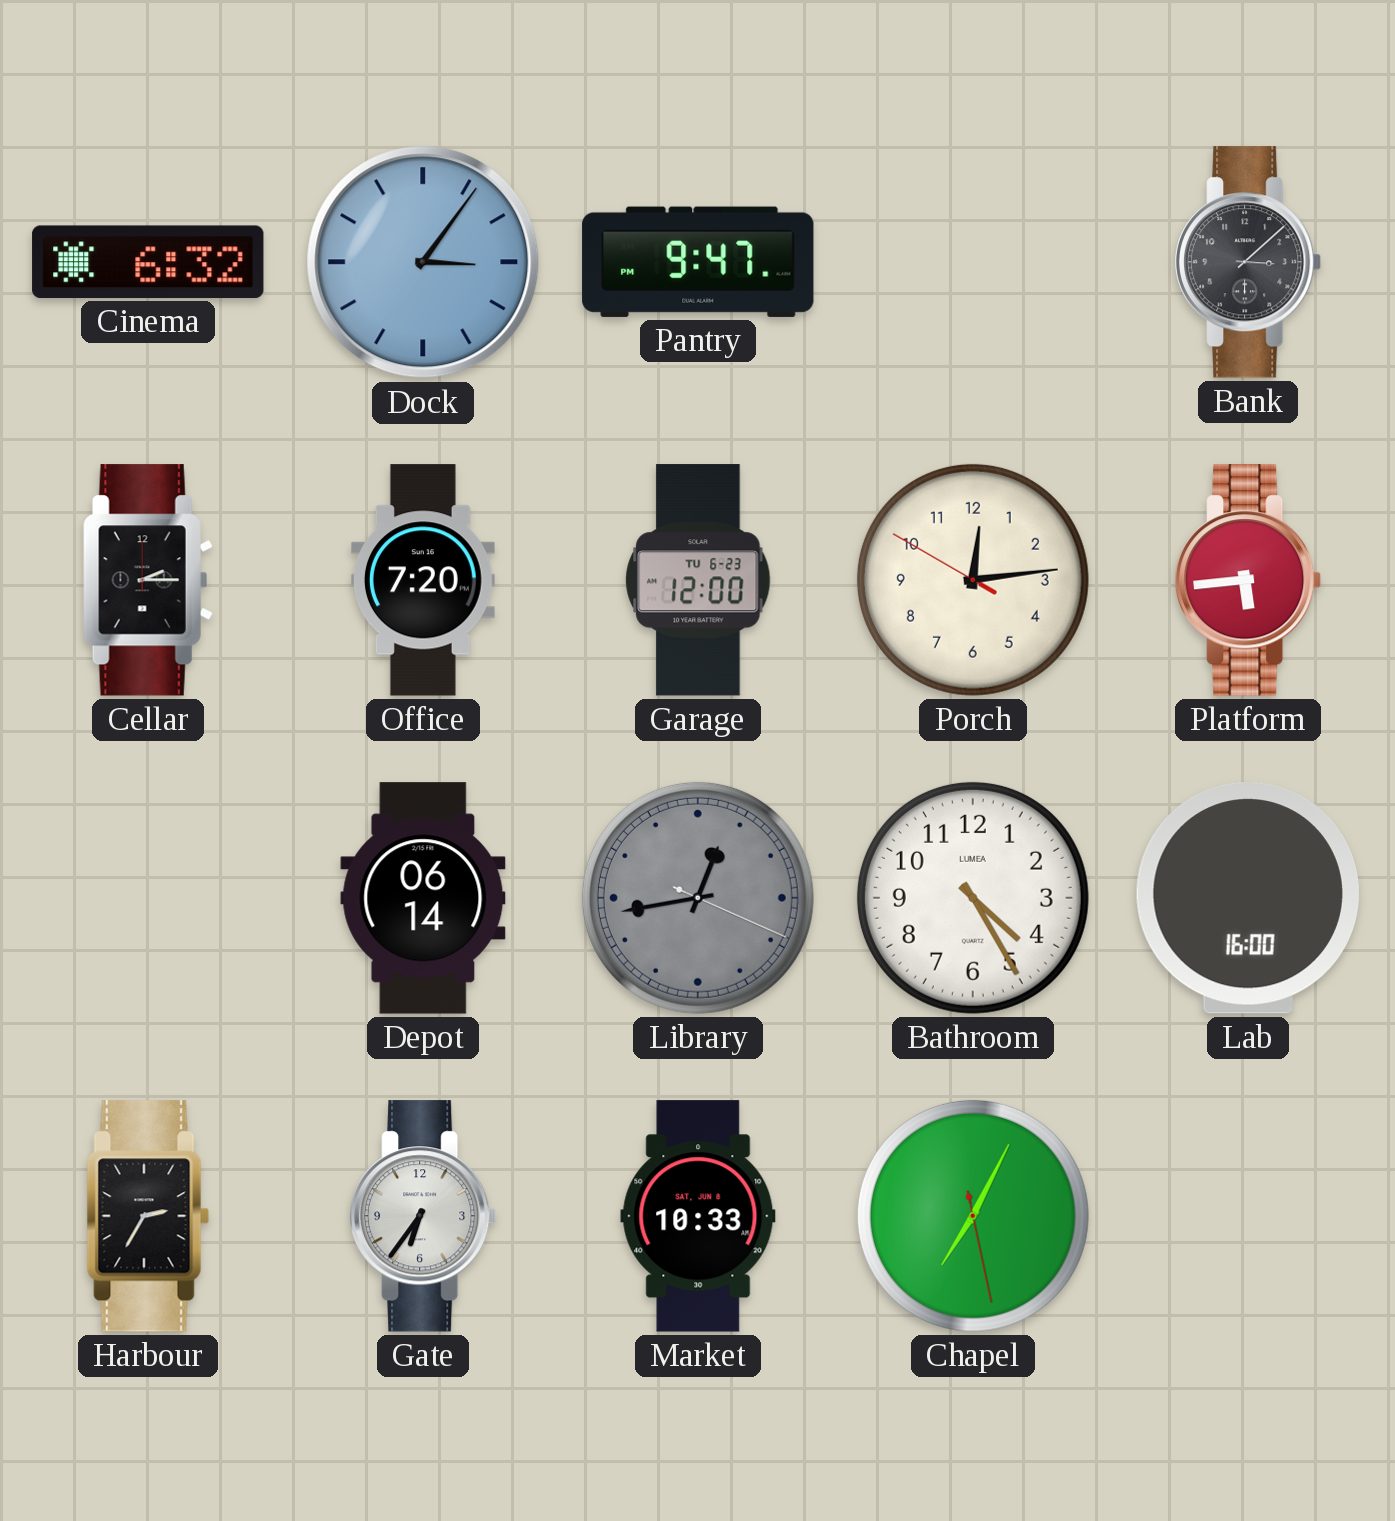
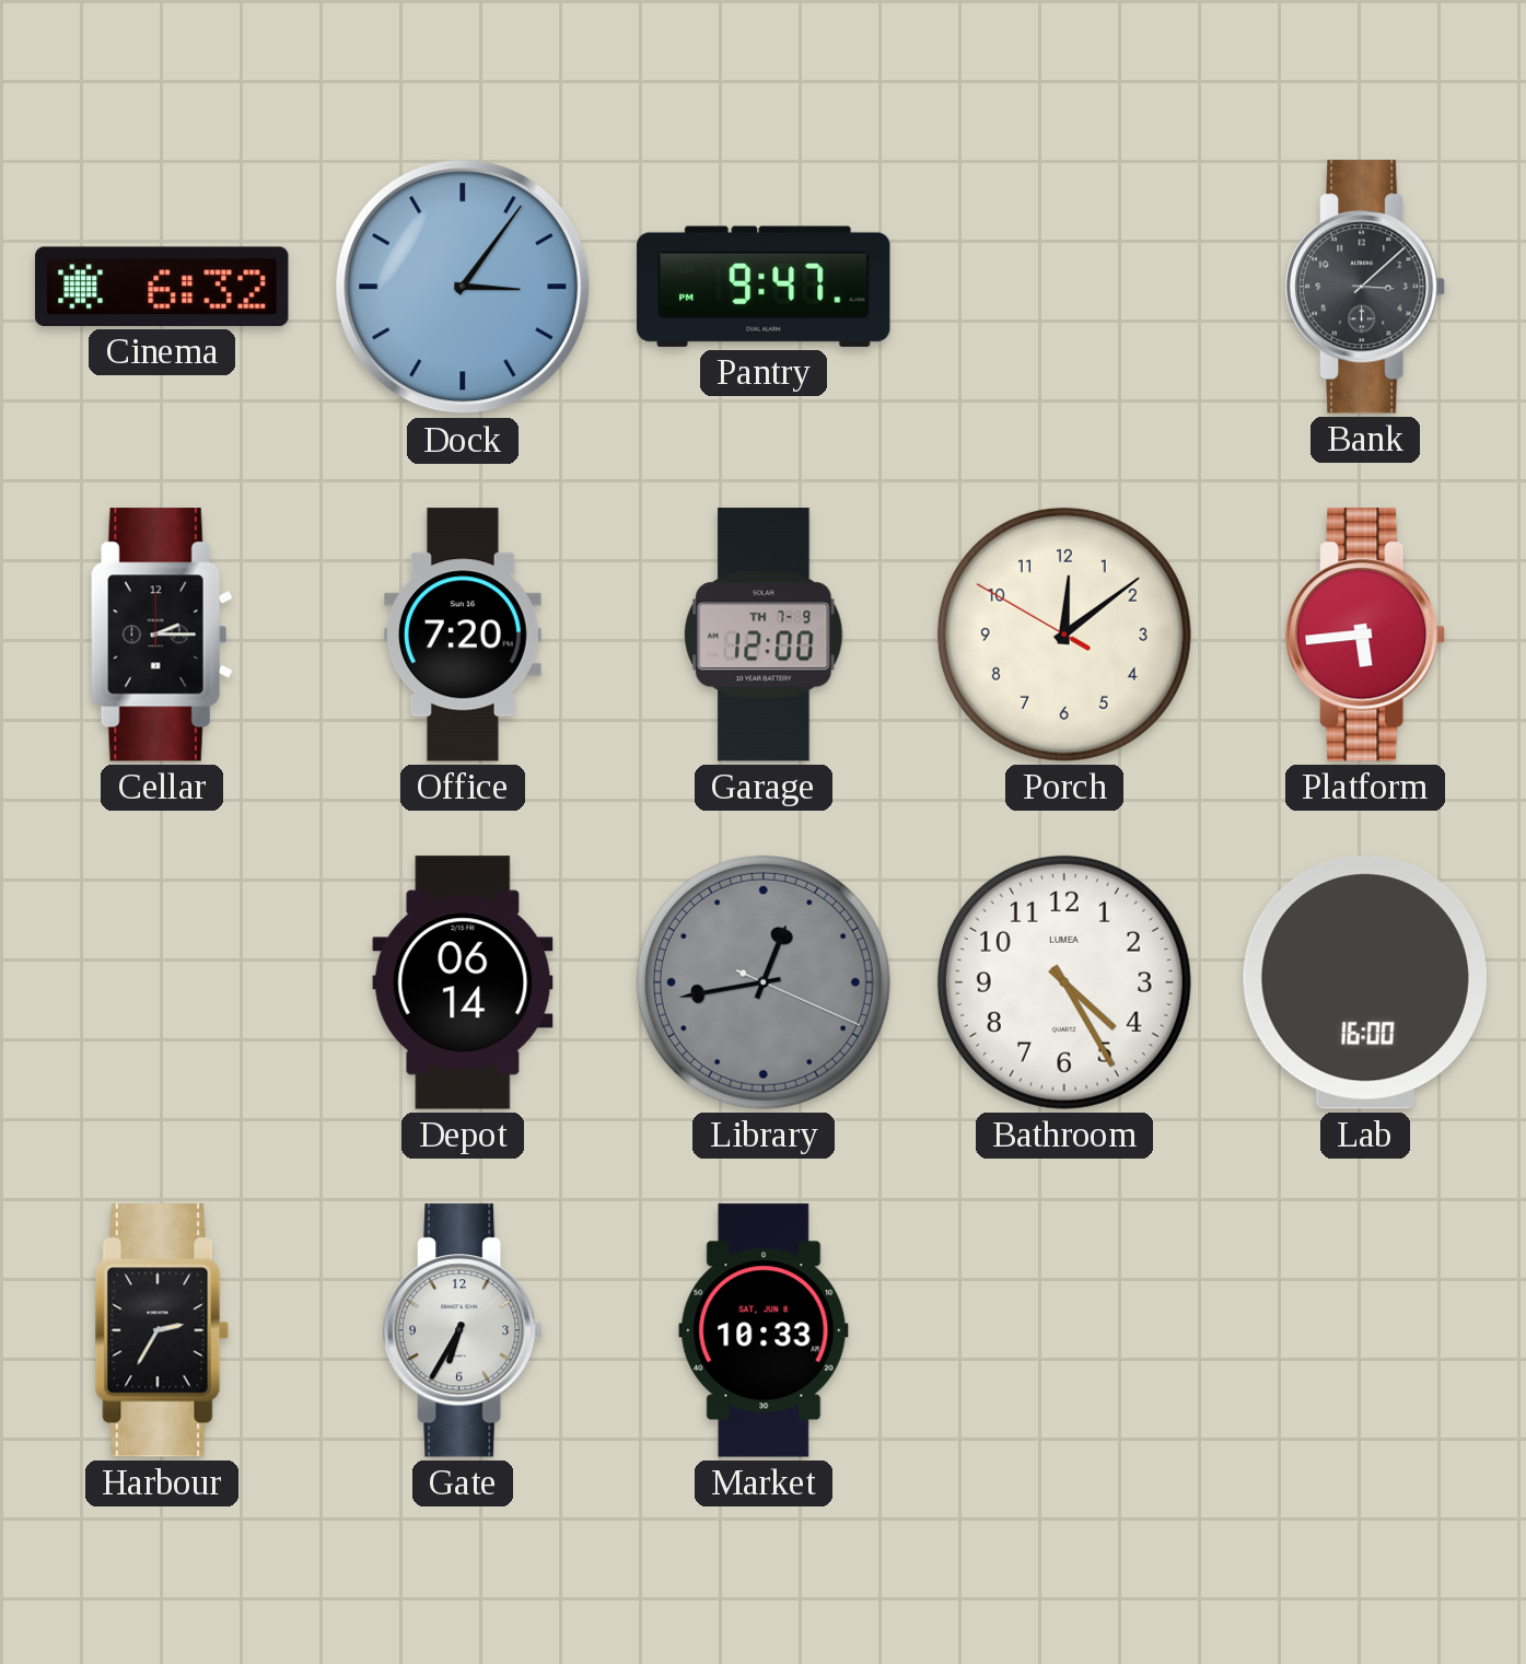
Garage date: TU 6-23 -> TH 7-9 (764, 635)
Porch: 12:13 -> 12:08 (1064, 635)
Gate: 6:36 -> 6:35 (464, 1330)
Chapel: 7:04 -> none (973, 1216)
